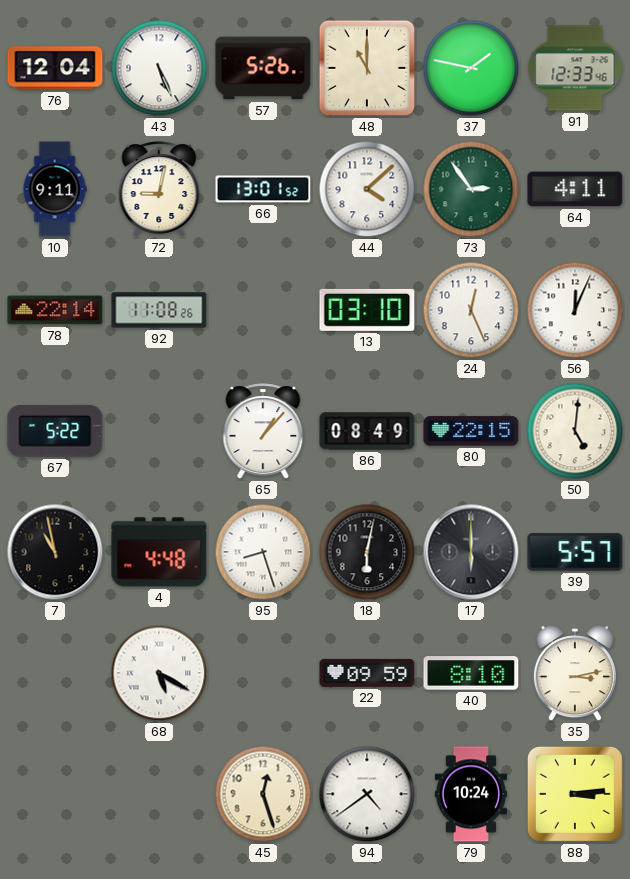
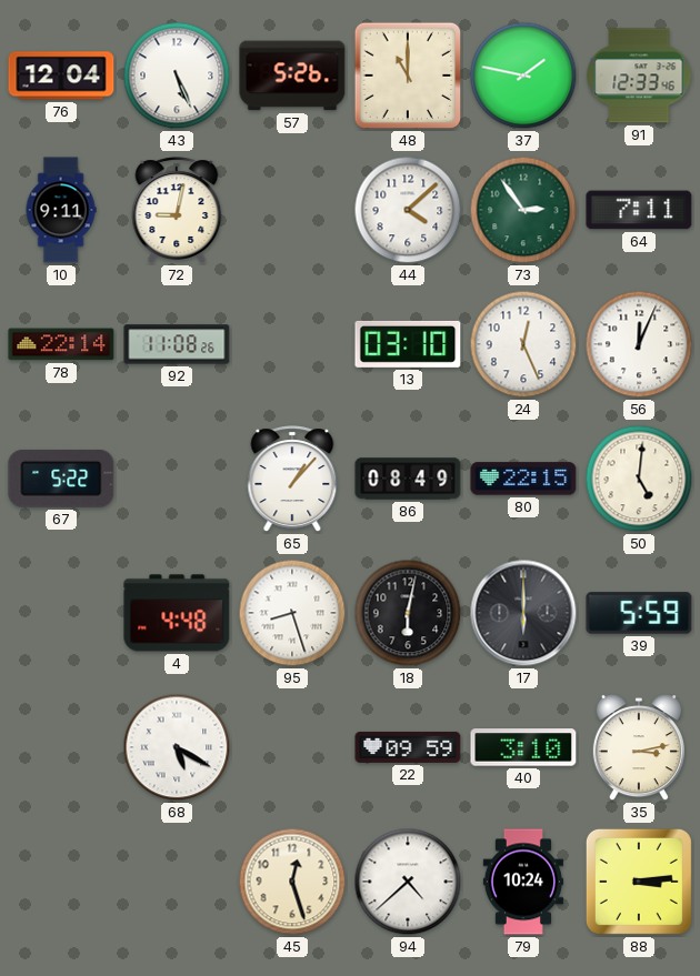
66: 13:01 -> none (263, 189)
64: 4:11 -> 7:11 (639, 210)
7: 10:58 -> none (55, 552)
39: 5:57 -> 5:59 (639, 613)
40: 8:10 -> 3:10 (523, 747)
94: 4:39 -> 4:38 (408, 882)
